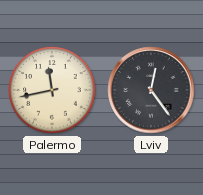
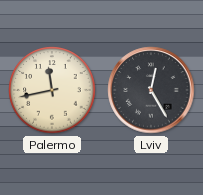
Lviv: 12:24 -> 12:25 (151, 90)
